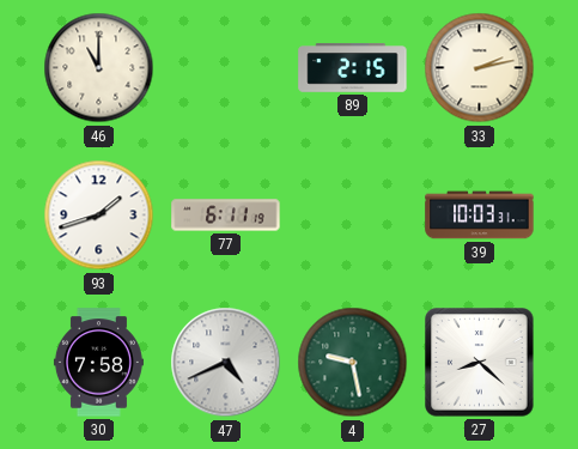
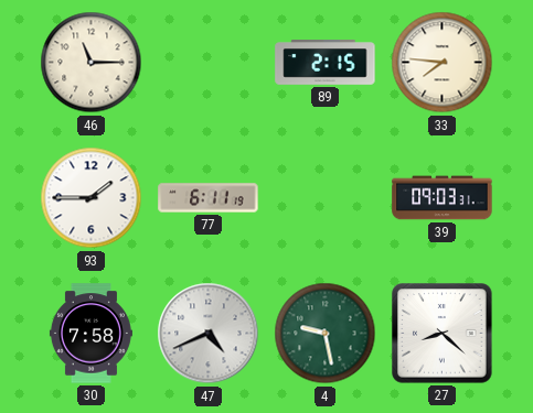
46: 11:00 -> 11:15 (92, 63)
33: 2:13 -> 7:46 (443, 63)
93: 1:42 -> 1:45 (92, 198)
39: 10:03 -> 09:03 (443, 198)
